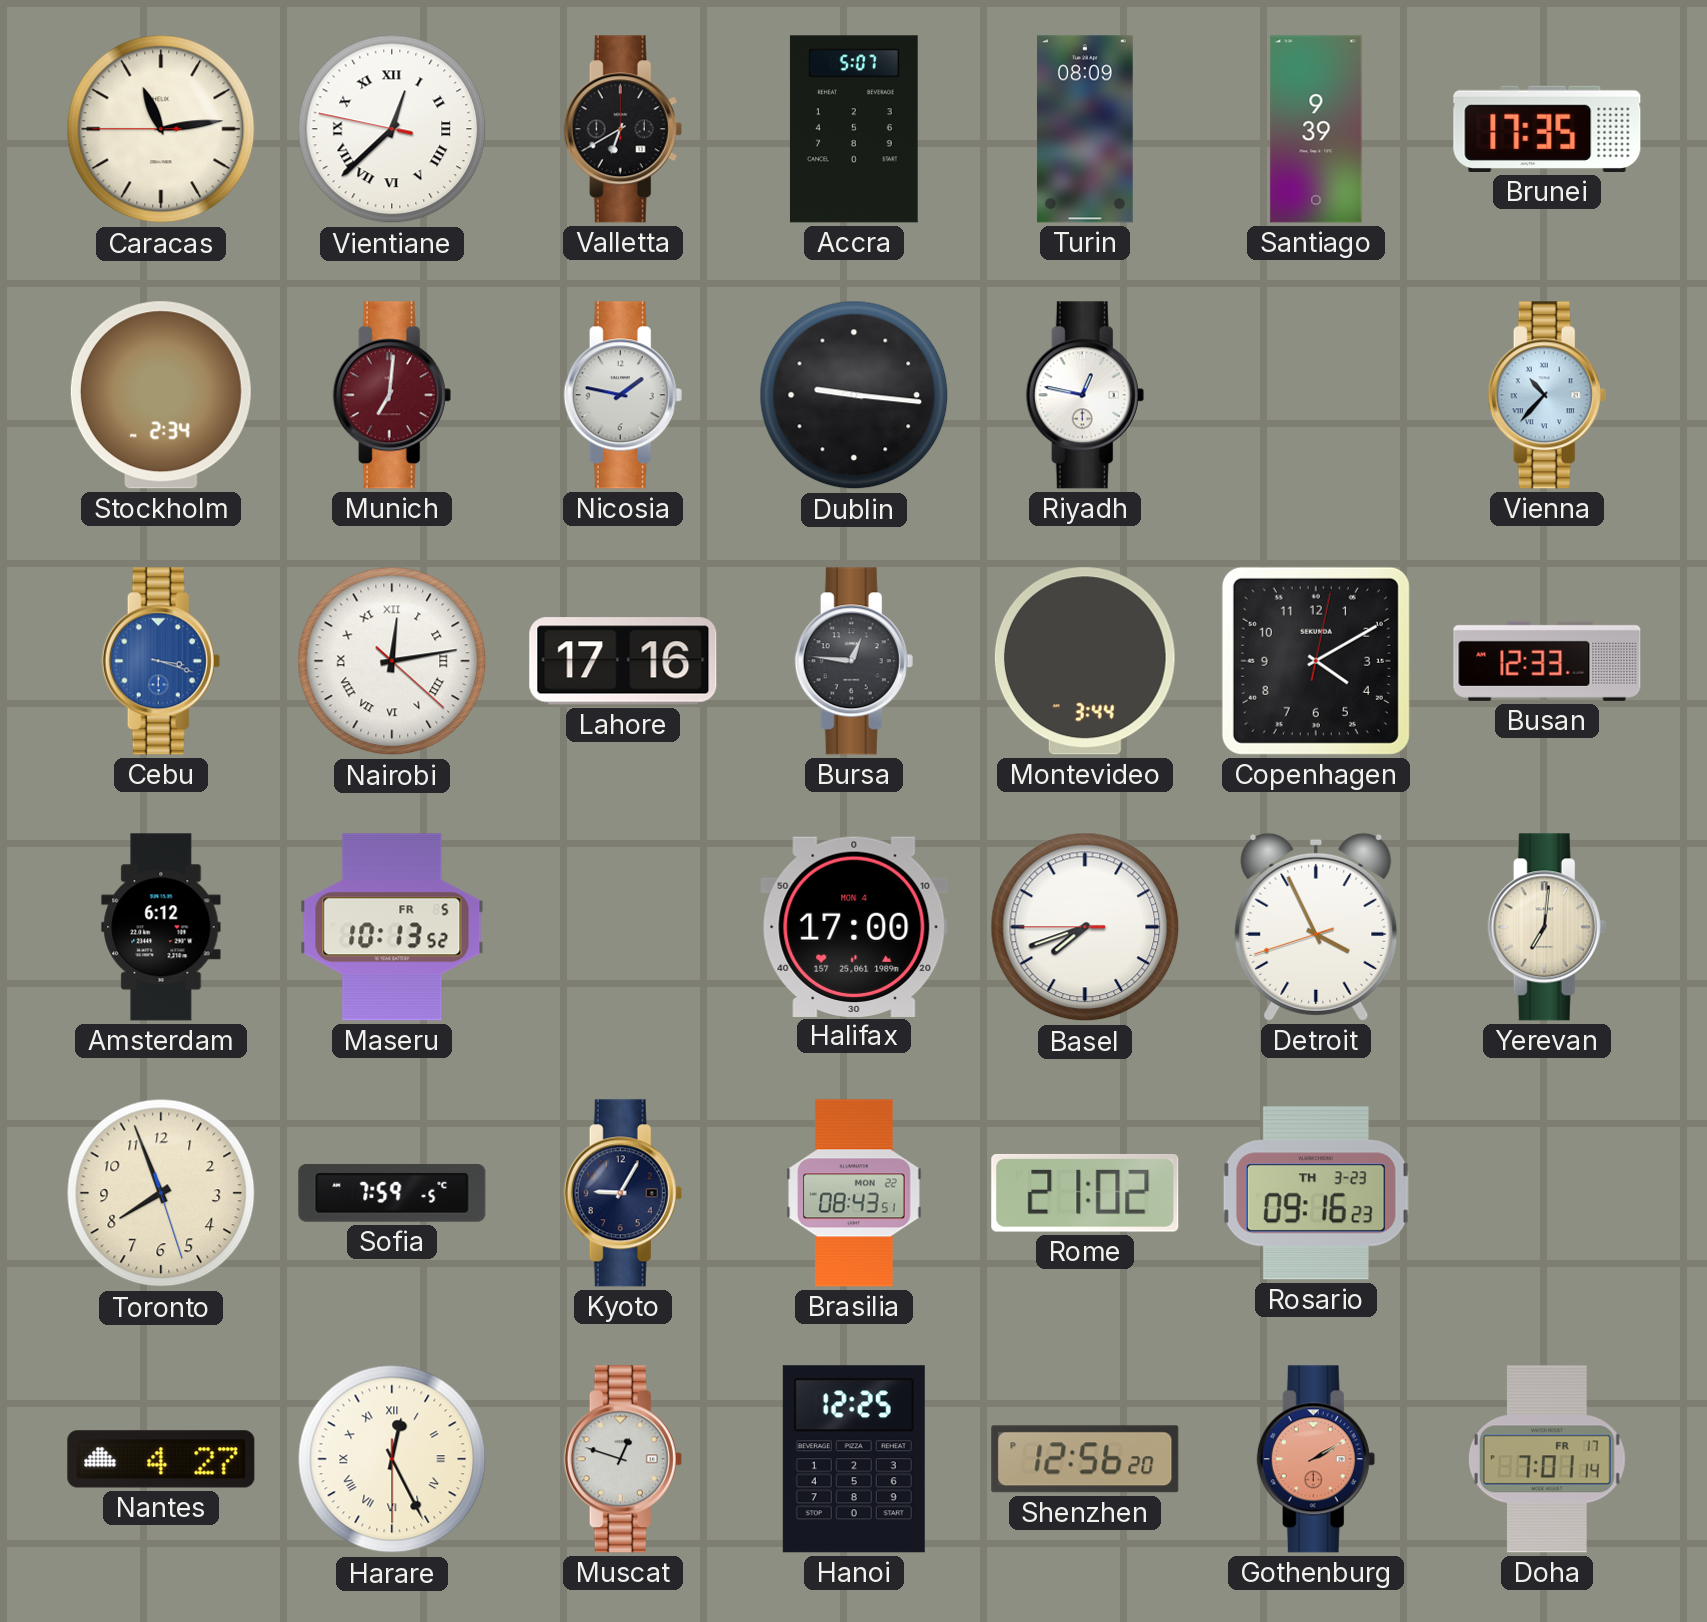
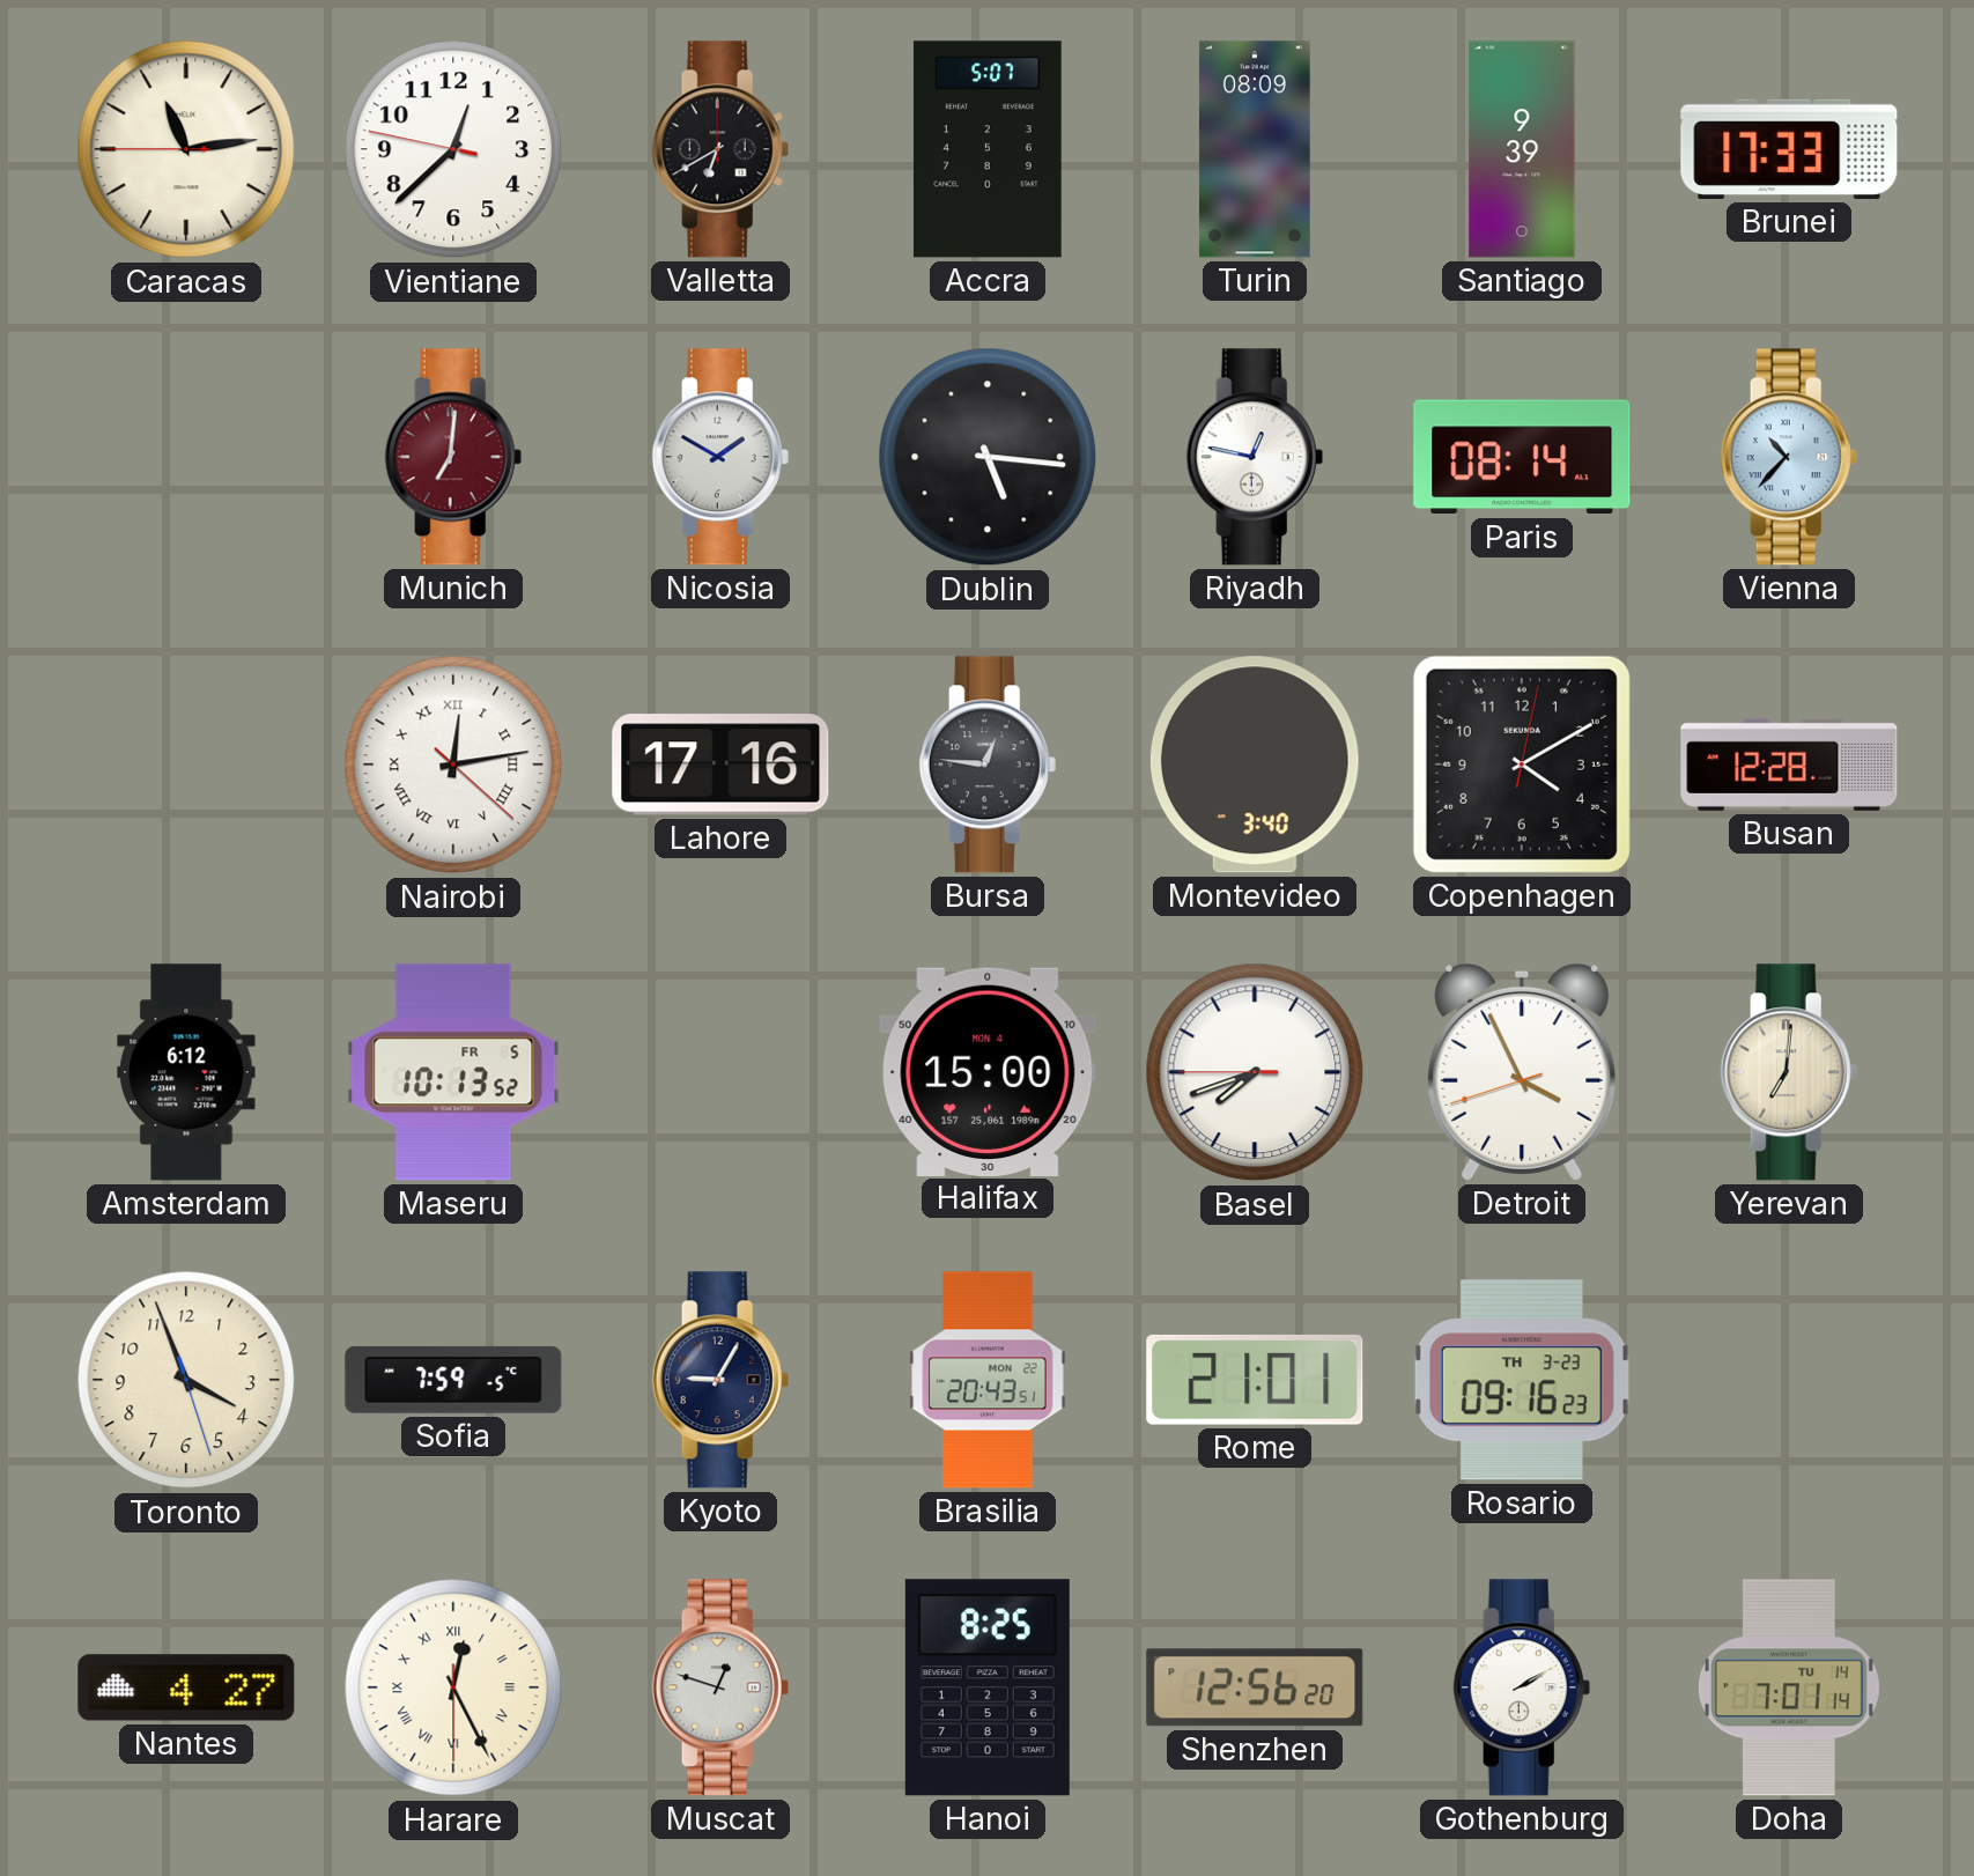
Vientiane numerals: Roman -> Arabic (453, 149)
Brunei: 17:35 -> 17:33 (1789, 149)
Stockholm: 2:34 -> none (161, 395)
Nicosia: 1:47 -> 1:50 (720, 457)
Dublin: 9:16 -> 5:16 (988, 457)
Paris: none -> 08:14 (1522, 457)
Cebu: 3:18 -> none (161, 661)
Montevideo: 3:44 -> 3:40 (1255, 765)
Busan: 12:33 -> 12:28 (1789, 765)
Halifax: 17:00 -> 15:00 (988, 1071)
Toronto: 7:56 -> 3:56 (186, 1380)
Brasilia: 08:43 -> 20:43 (988, 1380)
Rome: 21:02 -> 21:01 (1255, 1380)
Hanoi: 12:25 -> 8:25 (988, 1687)
Gothenburg dial: salmon -> white (1522, 1687)
Doha date: FR 17 -> TU 14 (1789, 1687)
